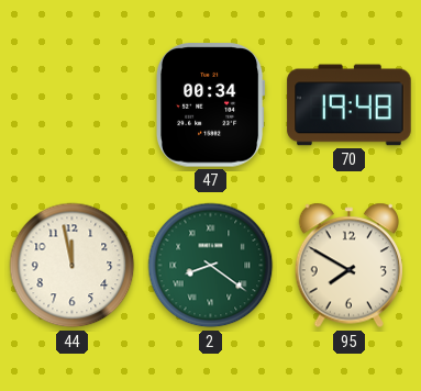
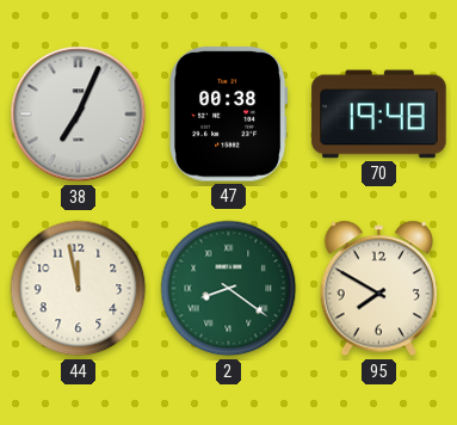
38: none -> 7:04 (79, 115)
47: 00:34 -> 00:38 (229, 115)
